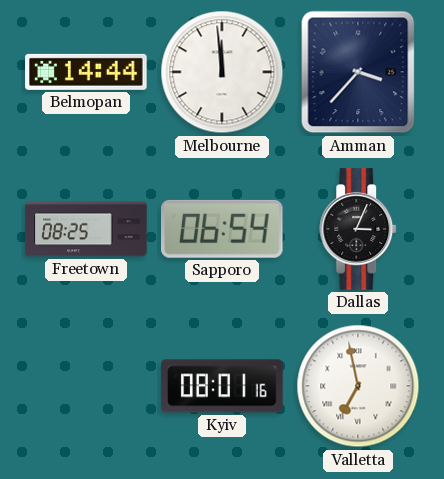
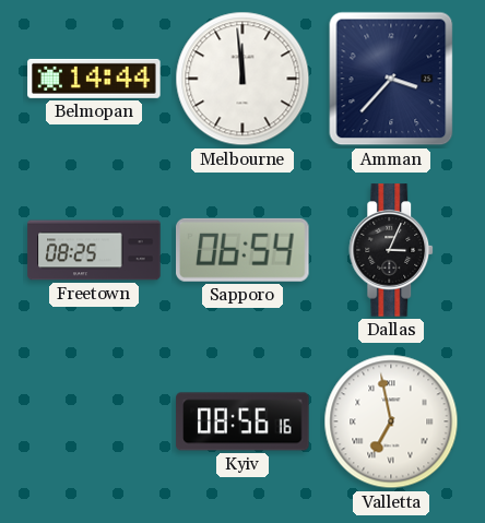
Kyiv: 08:01 -> 08:56 (242, 421)
